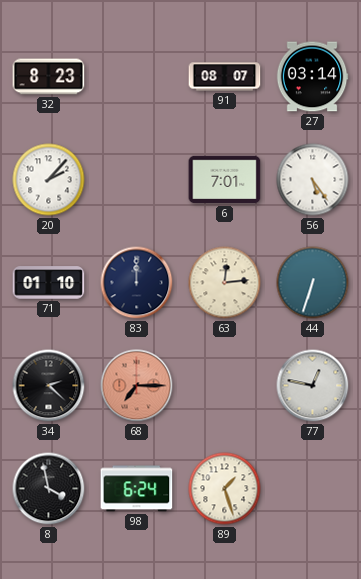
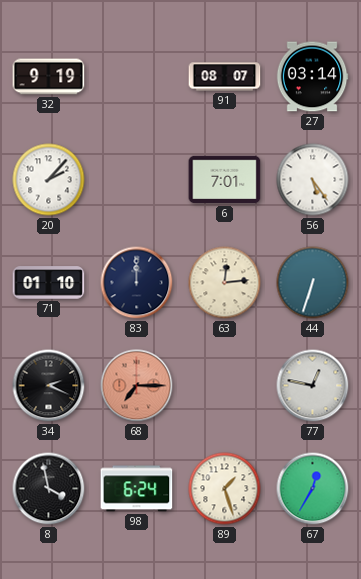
32: 8:23 -> 9:19 (49, 77)
34: 2:22 -> 2:19 (49, 386)
67: none -> 12:35 (313, 489)
